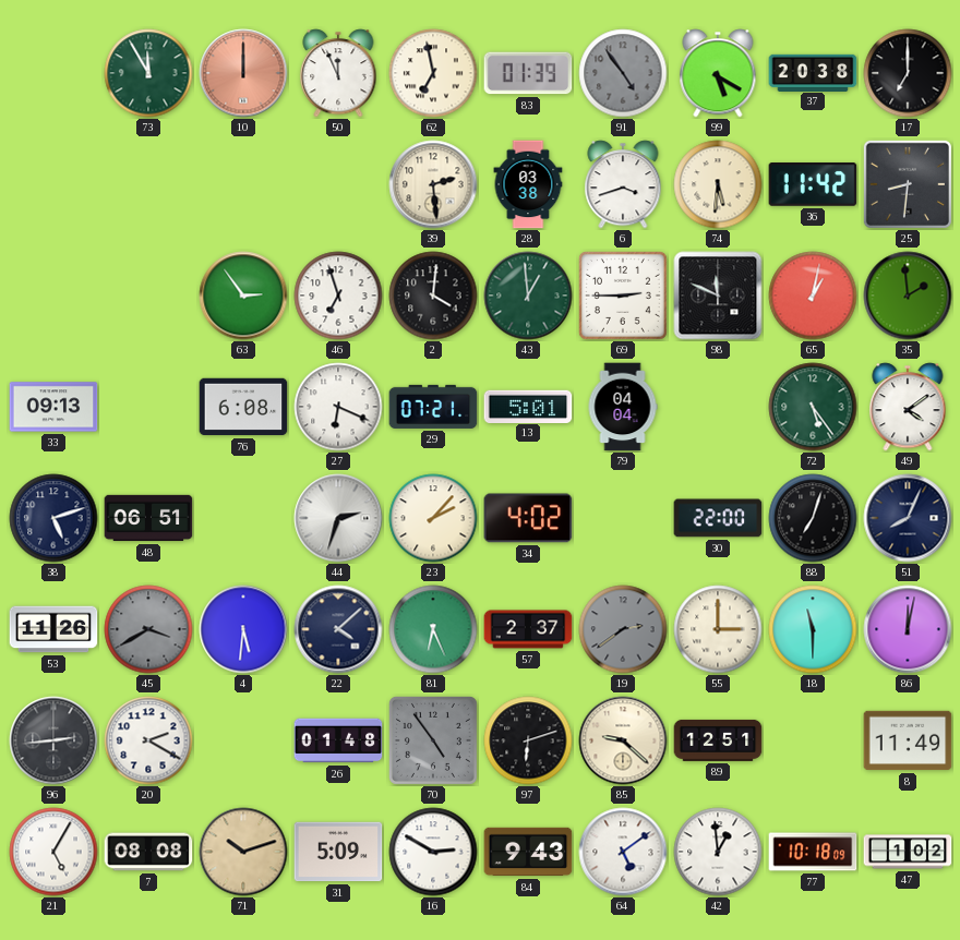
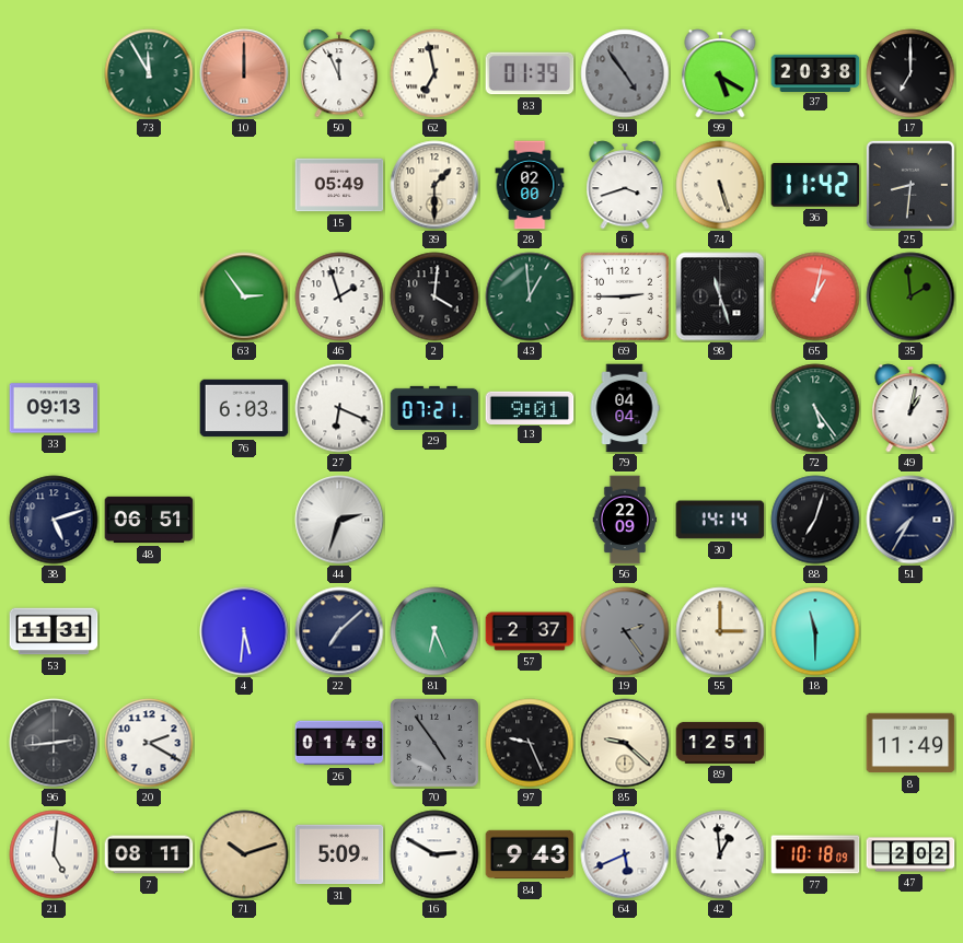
15: none -> 05:49 (339, 185)
39: 2:29 -> 1:30 (434, 185)
28: 03:38 -> 02:00 (530, 185)
74: 5:31 -> 5:27 (720, 185)
46: 6:57 -> 1:57 (339, 296)
98: 11:49 -> 11:27 (720, 296)
76: 6:08 -> 6:03 (244, 408)
13: 5:01 -> 9:01 (530, 407)
49: 4:09 -> 1:02 (910, 408)
23: 2:07 -> none (433, 518)
34: 4:02 -> none (528, 518)
56: none -> 22:09 (625, 520)
30: 22:00 -> 14:14 (720, 520)
51: 8:04 -> 7:35 (910, 520)
53: 11:26 -> 11:31 (54, 631)
45: 3:40 -> none (148, 629)
22: 4:08 -> 7:08 (339, 631)
19: 2:39 -> 2:24 (625, 631)
86: 12:02 -> none (908, 629)
97: 6:12 -> 9:26 (530, 743)
21: 5:05 -> 5:01 (54, 854)
7: 08:08 -> 08:11 (149, 854)
64: 5:09 -> 5:41 (625, 854)
47: 1:02 -> 2:02 (910, 854)
